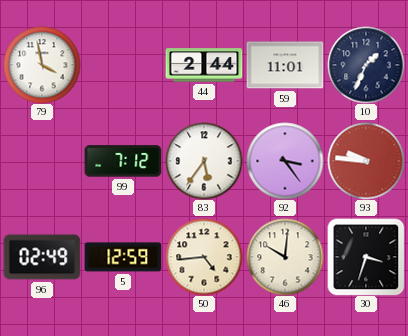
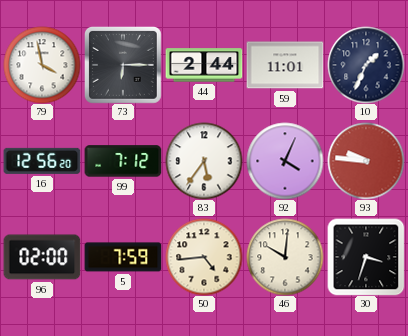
73: none -> 6:15 (123, 65)
16: none -> 12:56 (42, 161)
92: 3:24 -> 4:04 (285, 161)
96: 02:49 -> 02:00 (42, 257)
5: 12:59 -> 7:59 (123, 257)
